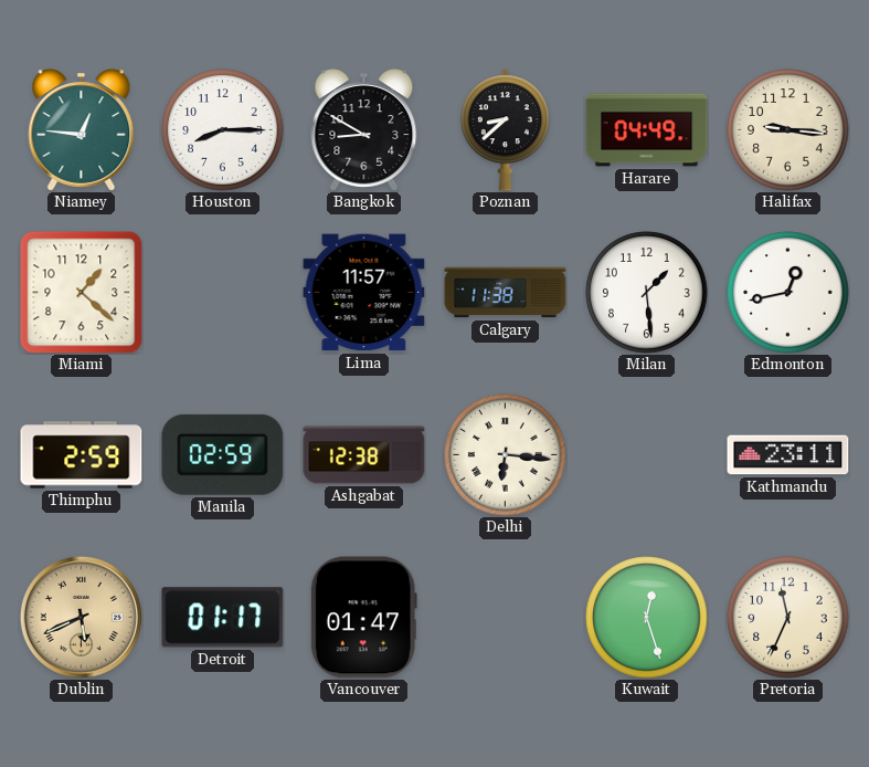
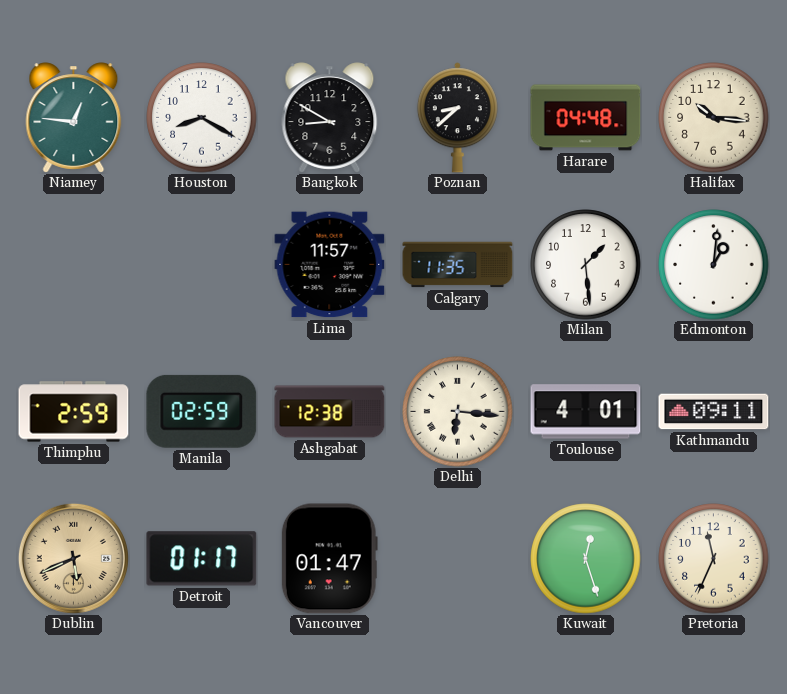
Houston: 8:15 -> 8:20 (202, 118)
Harare: 04:49 -> 04:48 (586, 118)
Halifax: 9:16 -> 10:16 (714, 118)
Miami: 1:22 -> none (81, 292)
Calgary: 11:38 -> 11:35 (458, 265)
Edmonton: 12:43 -> 1:01 (714, 265)
Toulouse: none -> 4:01 (586, 412)
Kathmandu: 23:11 -> 09:11 (714, 412)
